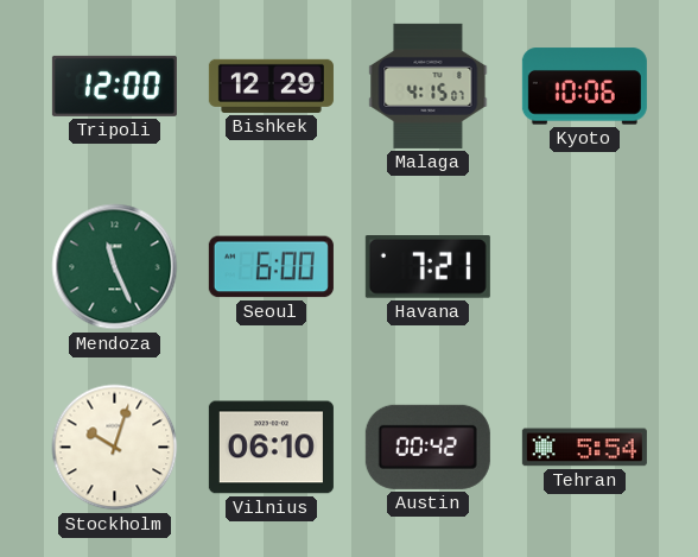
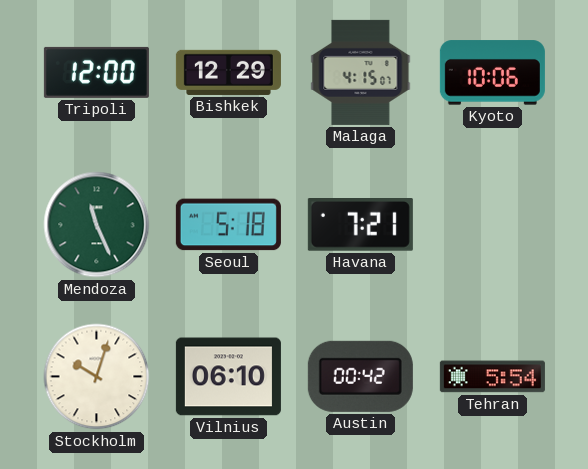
Seoul: 6:00 -> 5:18 (228, 225)
